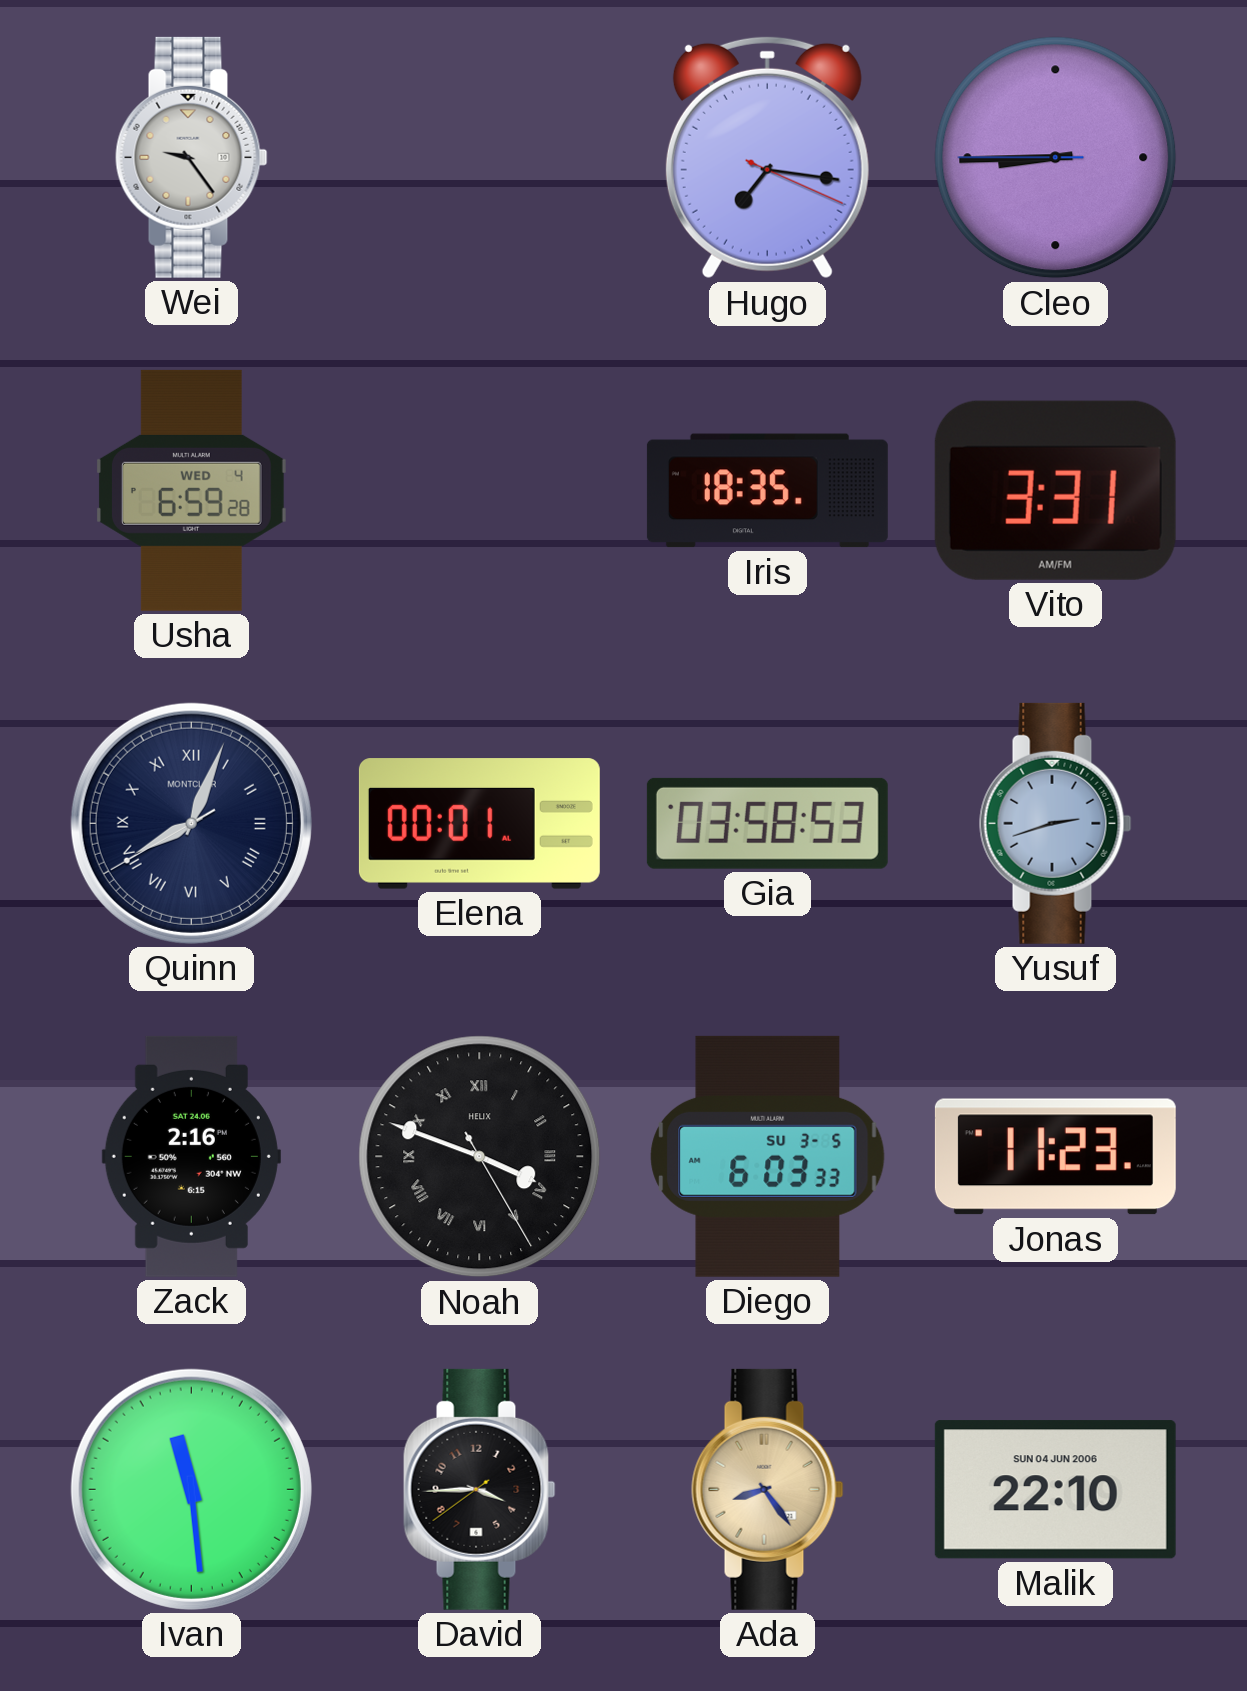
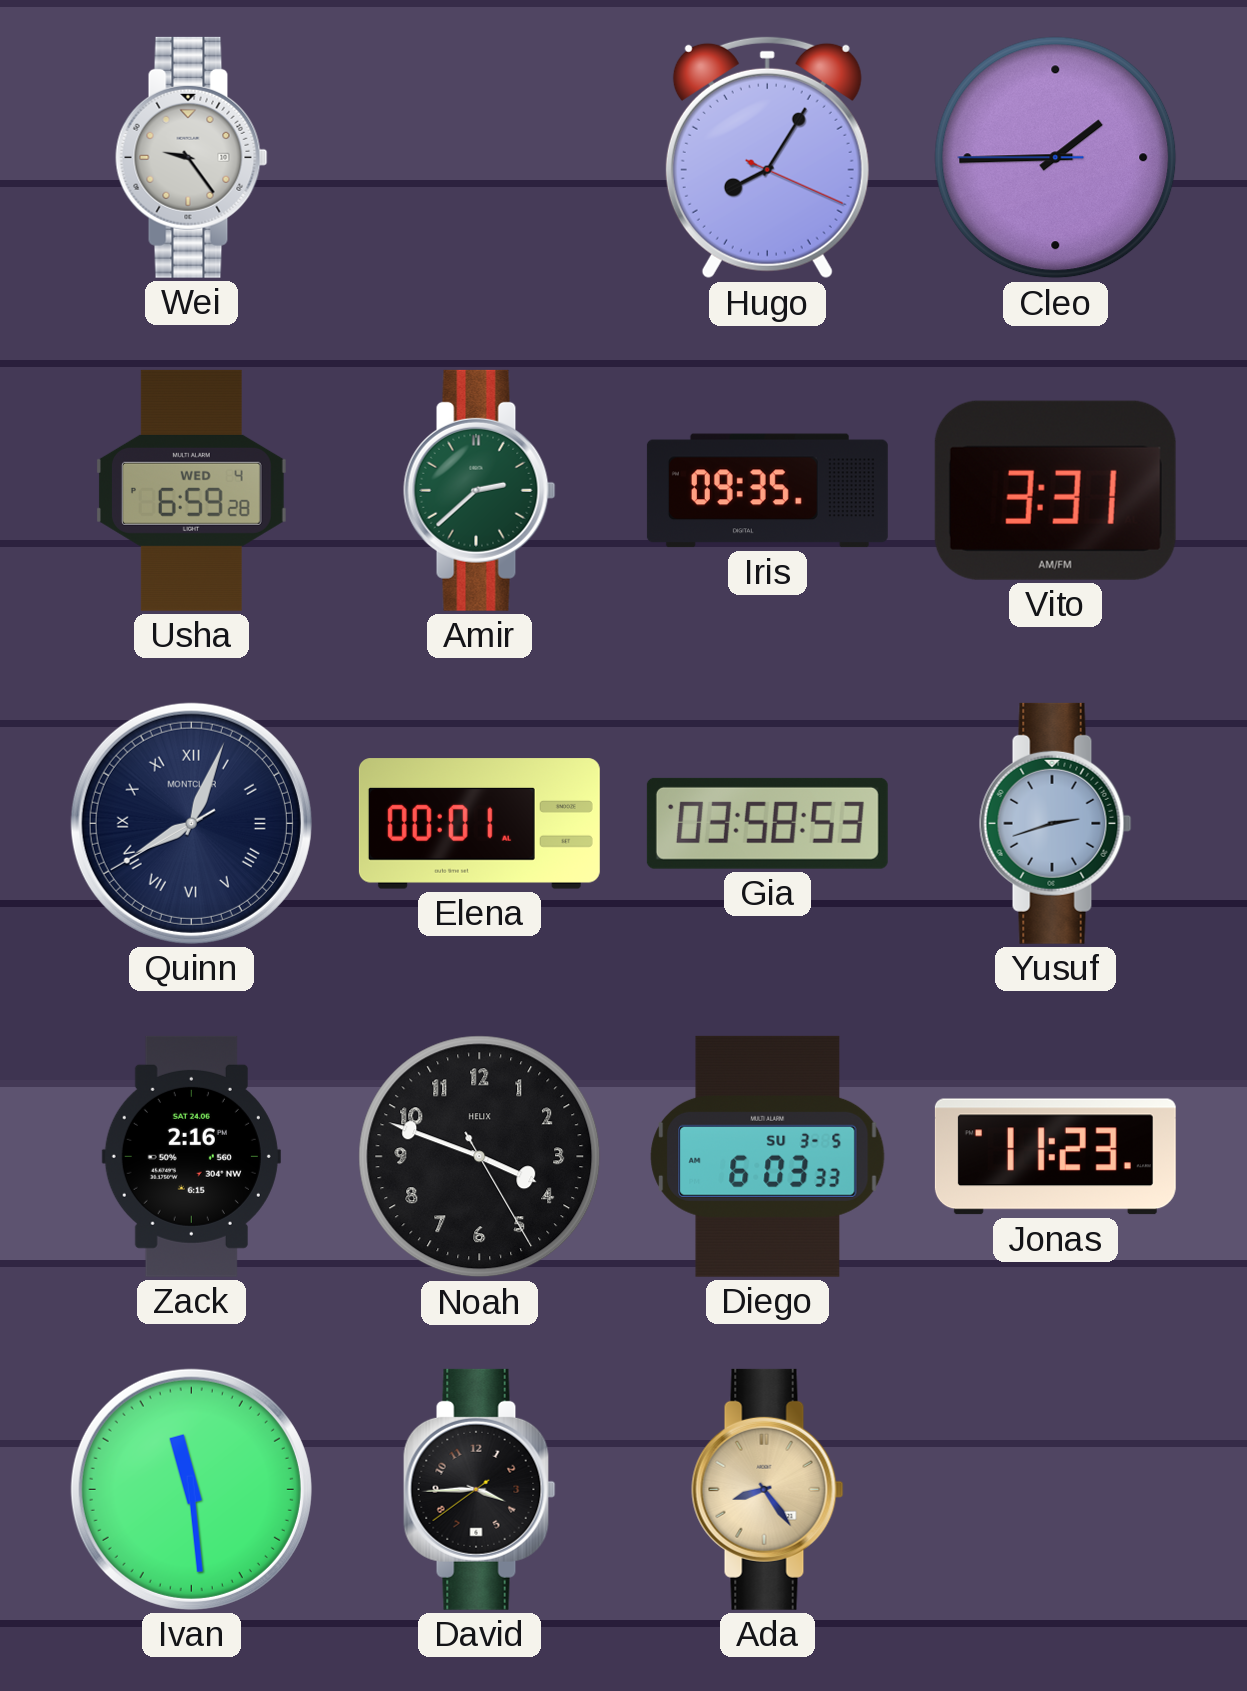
Hugo: 7:16 -> 8:05 (767, 157)
Cleo: 8:44 -> 1:44 (1056, 158)
Amir: none -> 2:38 (480, 490)
Iris: 18:35 -> 09:35 (767, 491)
Noah numerals: Roman -> Arabic (480, 1157)
Malik: 22:10 -> none (1055, 1490)
